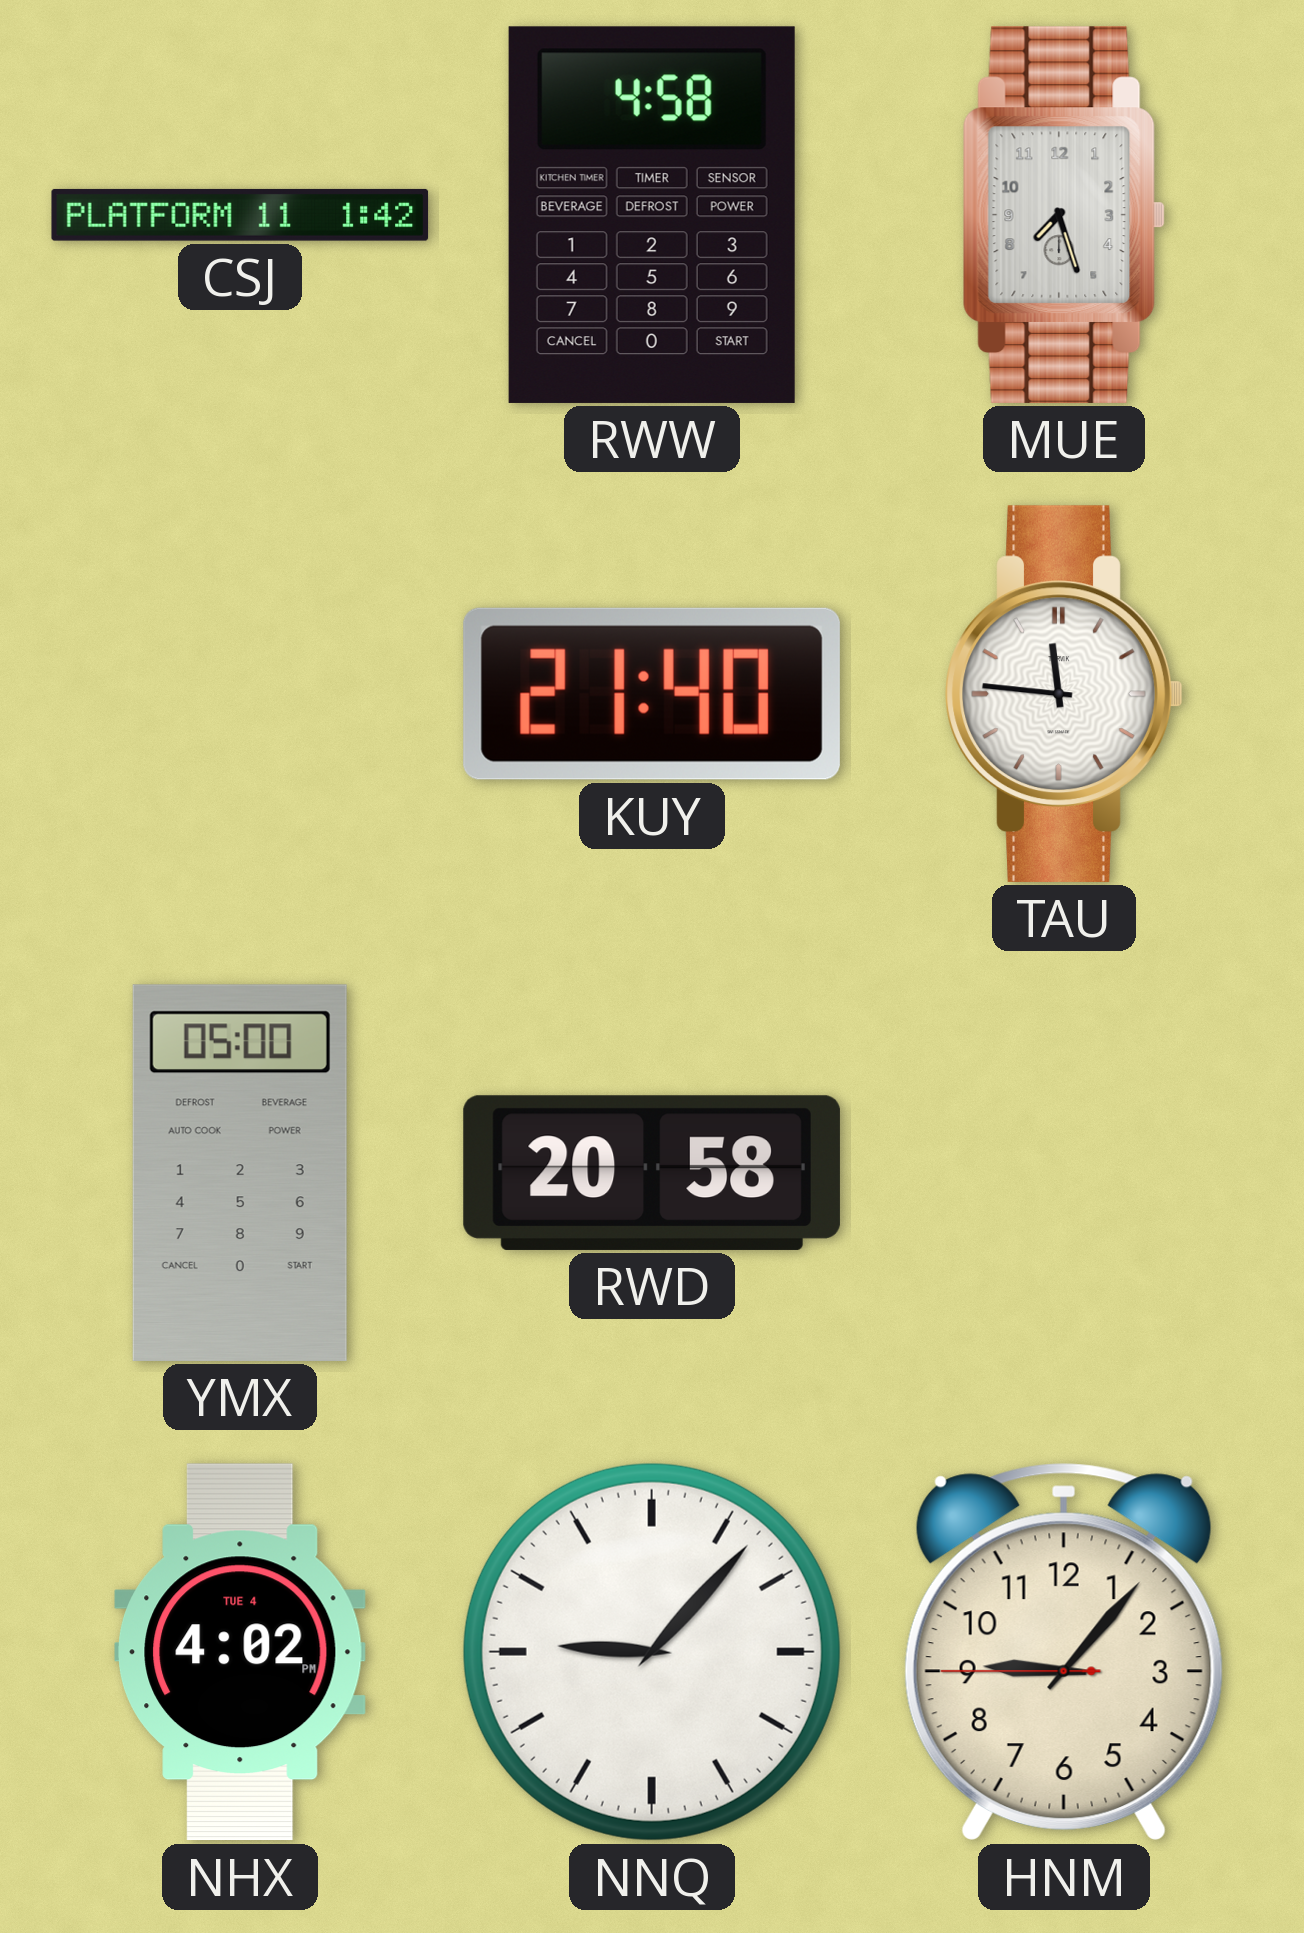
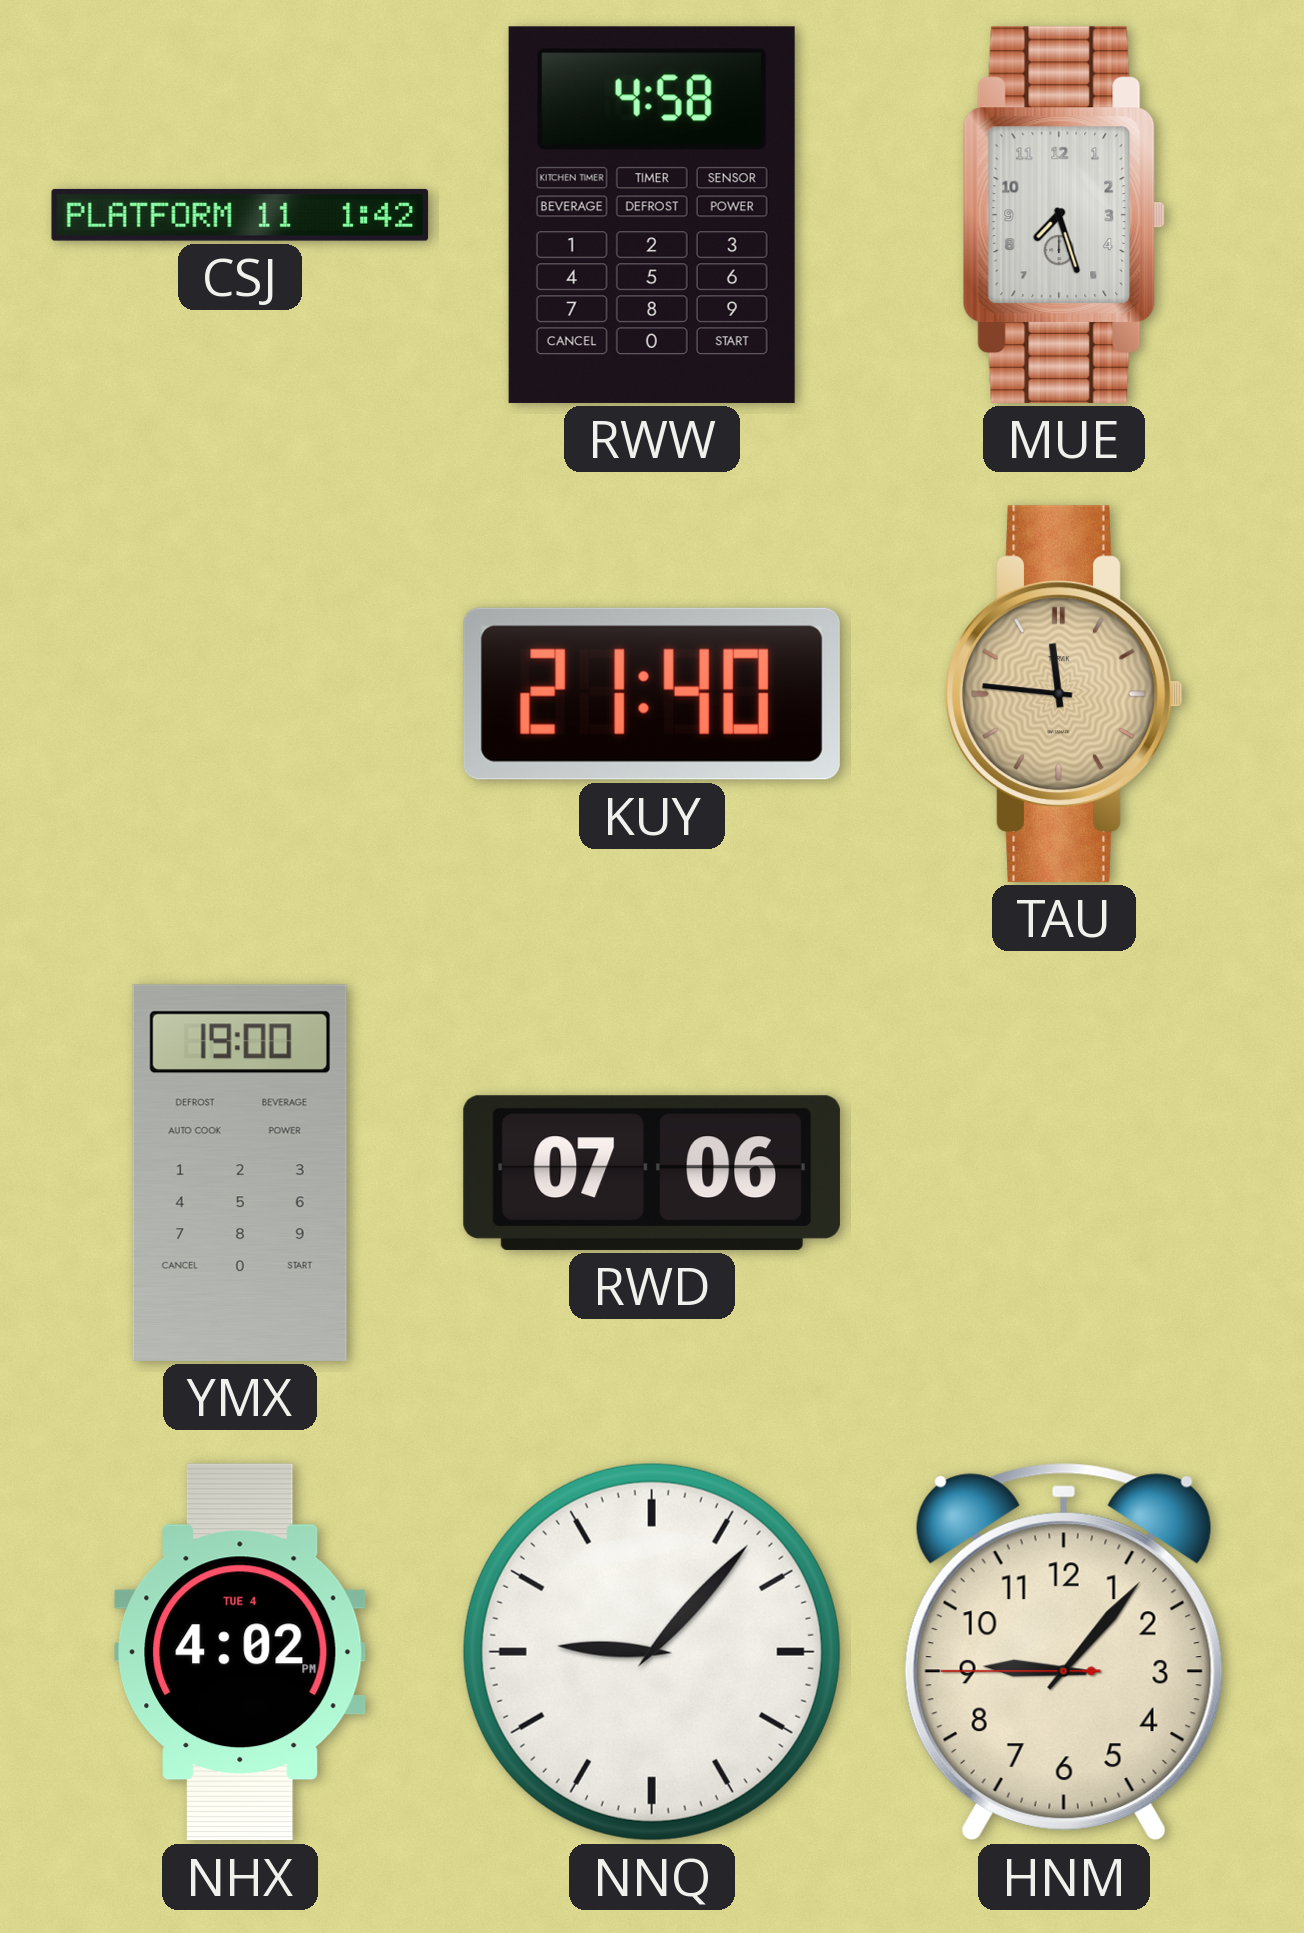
TAU dial: white -> champagne (1064, 694)
YMX: 05:00 -> 19:00 (240, 1173)
RWD: 20:58 -> 07:06 (652, 1173)
